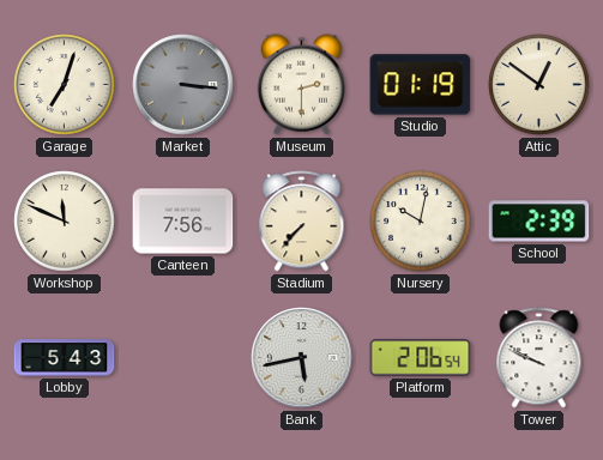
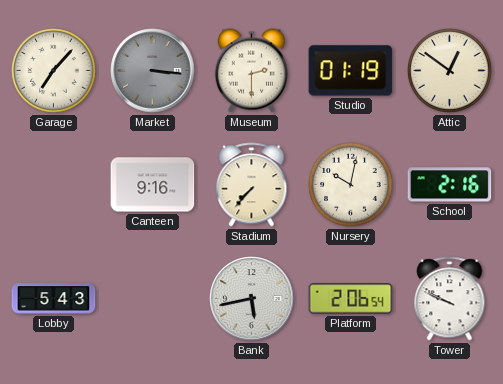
Garage: 7:03 -> 7:07 (54, 71)
Workshop: 11:49 -> none (65, 222)
Canteen: 7:56 -> 9:16 (153, 185)
School: 2:39 -> 2:16 (450, 185)
